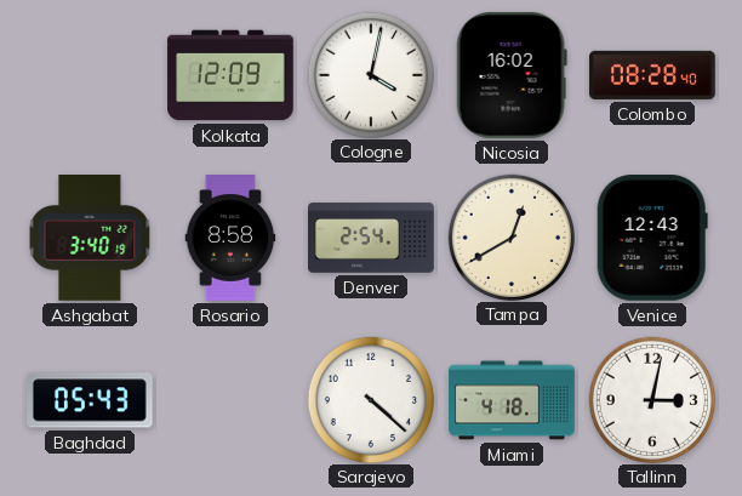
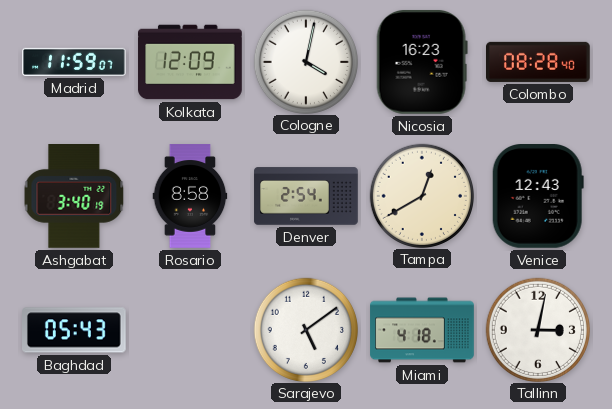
Madrid: none -> 11:59 (74, 62)
Nicosia: 16:02 -> 16:23 (422, 62)
Sarajevo: 4:22 -> 5:09 (305, 329)
